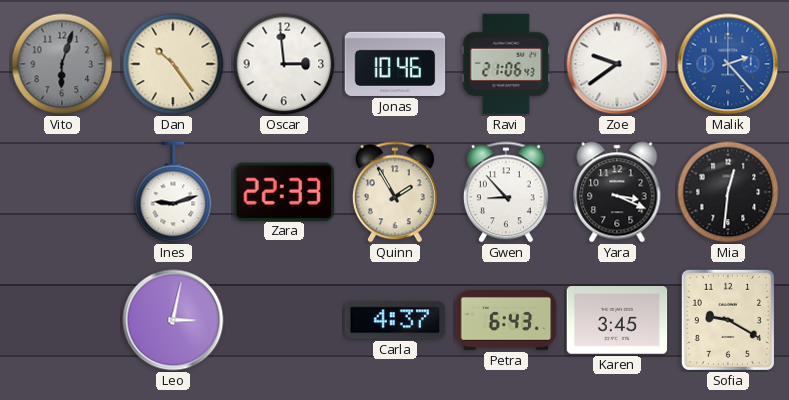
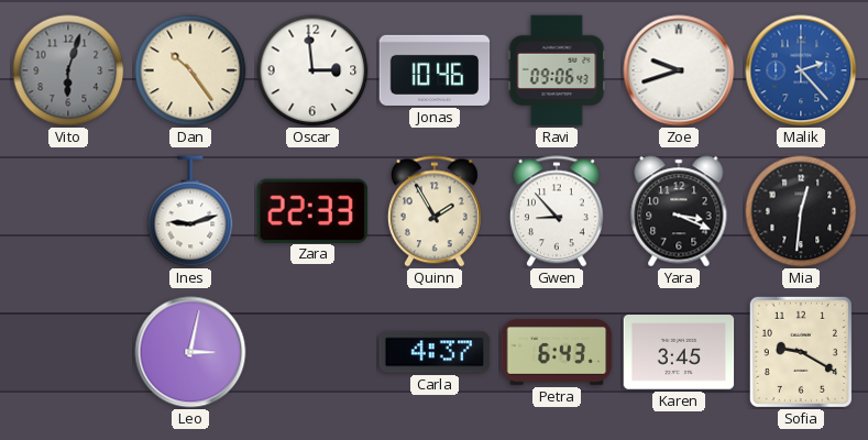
Ravi: 21:06 -> 09:06 (557, 70)
Zoe: 9:39 -> 9:42 (679, 70)
